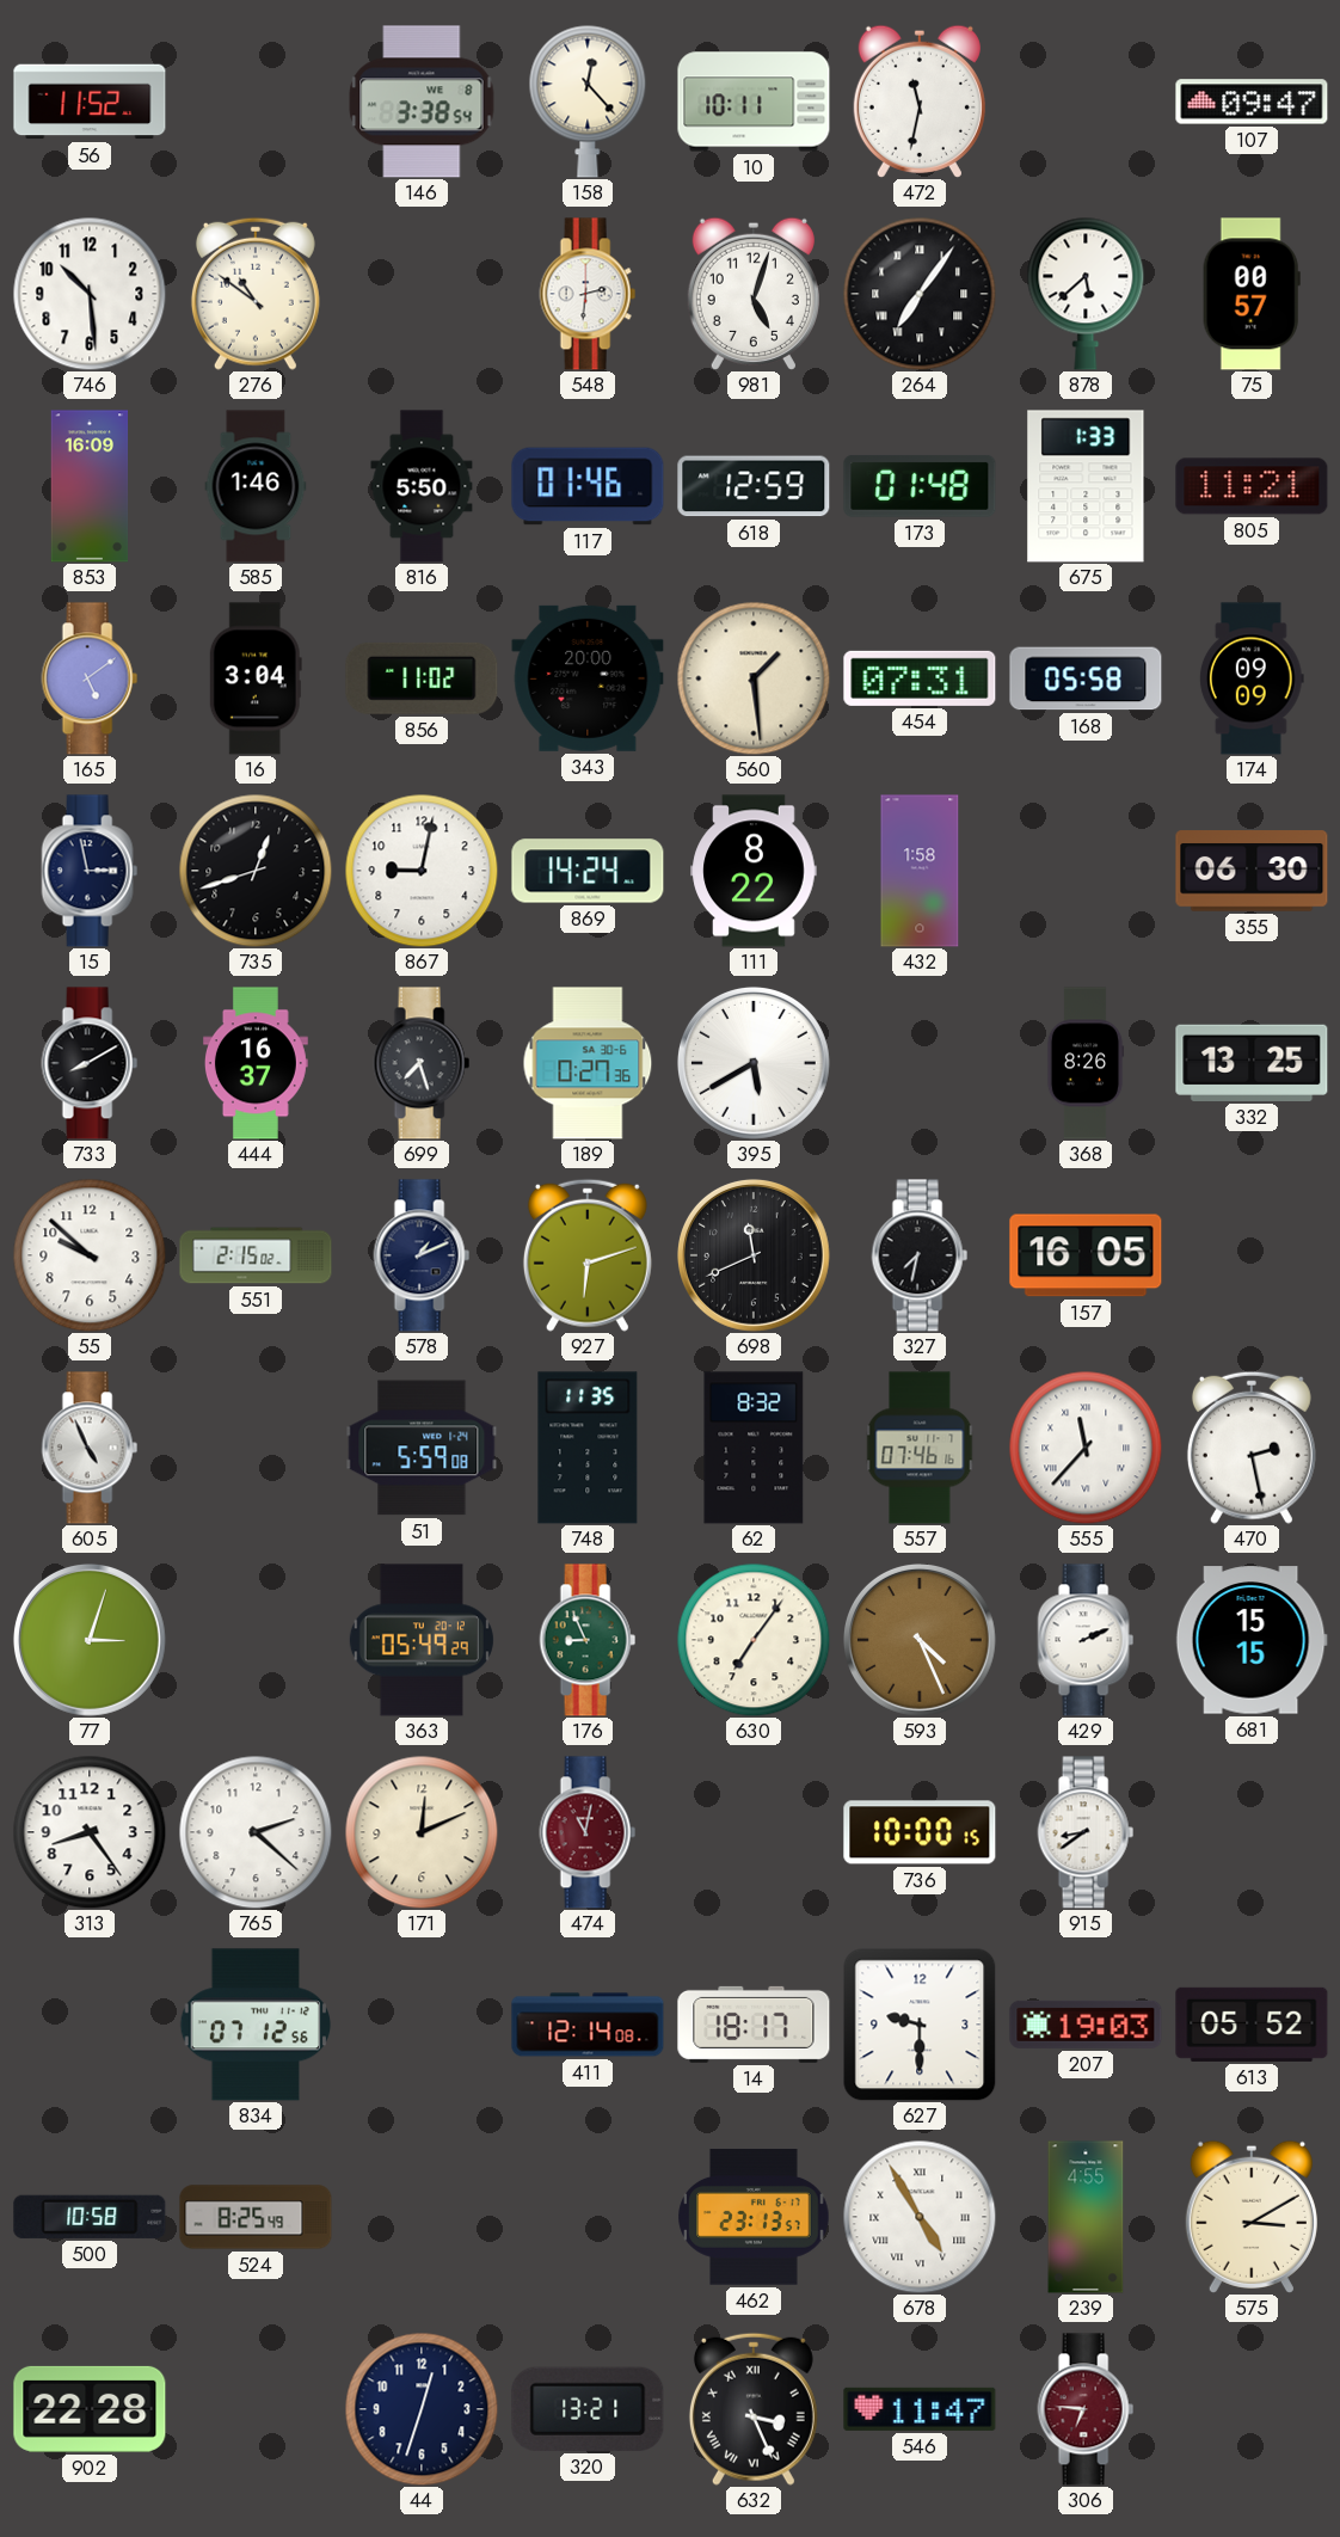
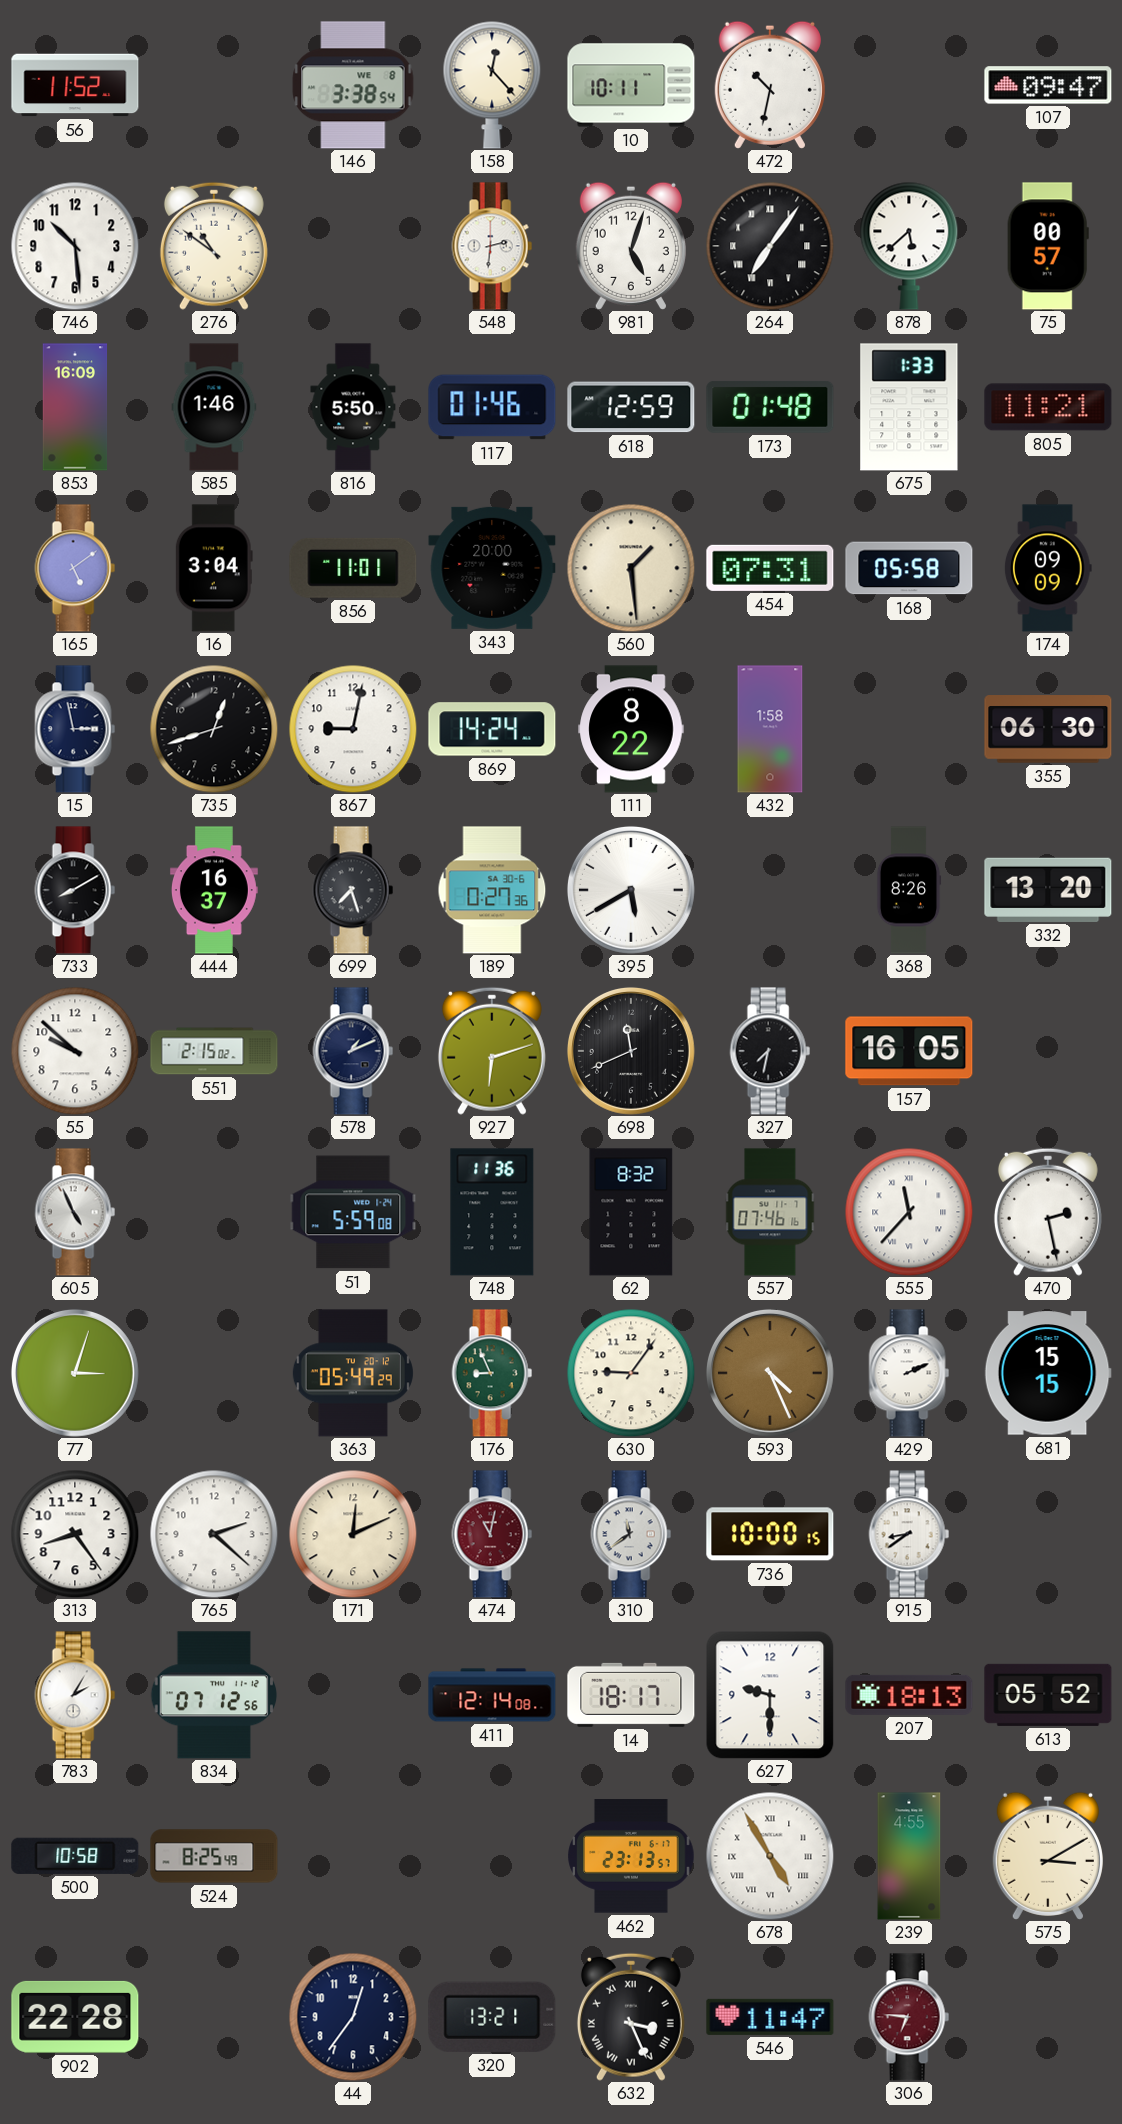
472: 11:32 -> 10:32 (770, 85)
856: 11:02 -> 11:01 (353, 568)
332: 13:25 -> 13:20 (1048, 890)
748: 11:35 -> 11:36 (492, 1212)
630: 7:06 -> 9:06 (631, 1373)
310: none -> 11:39 (631, 1534)
783: none -> 2:05 (75, 1695)
207: 19:03 -> 18:13 (909, 1695)
44: 12:33 -> 12:36 (353, 2017)
